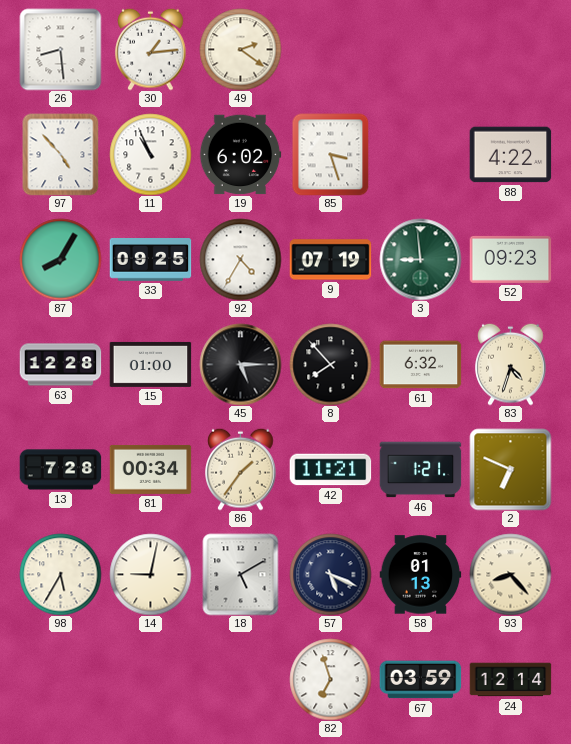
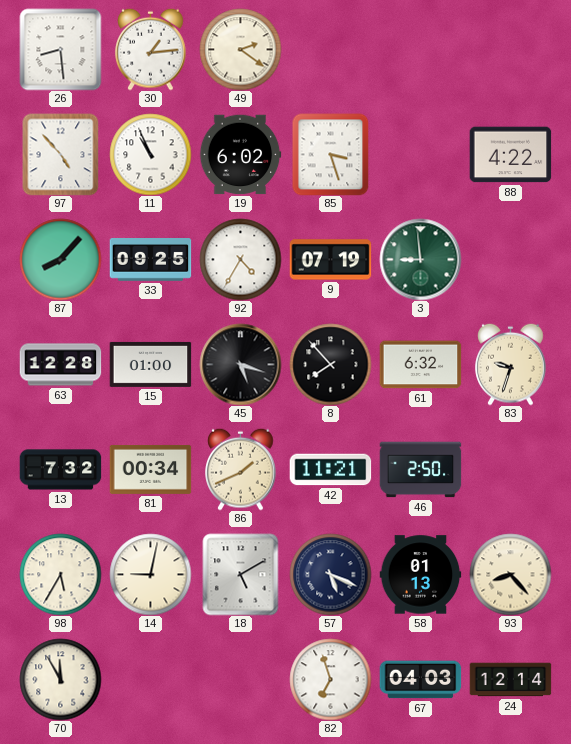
87: 8:05 -> 8:07 (60, 259)
52: 09:23 -> none (510, 259)
45: 5:15 -> 5:18 (240, 364)
83: 4:33 -> 9:33 (511, 364)
13: 7:28 -> 7:32 (60, 470)
86: 1:36 -> 1:41 (241, 469)
46: 1:21 -> 2:50 (420, 470)
2: 6:49 -> none (510, 469)
70: none -> 11:55 (60, 679)
67: 03:59 -> 04:03 (420, 680)
